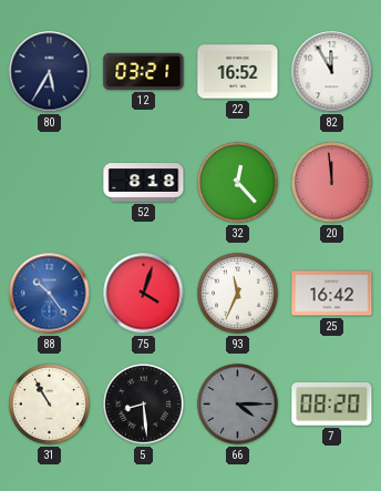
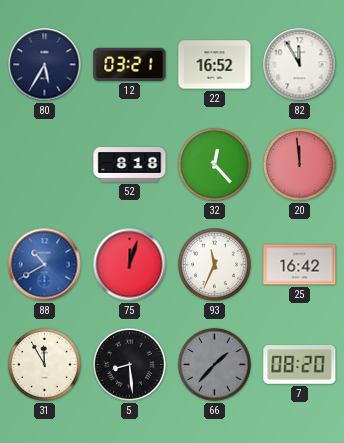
88: 10:24 -> 10:40 (45, 265)
75: 4:03 -> 12:03 (130, 265)
31: 10:55 -> 11:55 (45, 365)
66: 4:15 -> 1:37 (215, 365)
